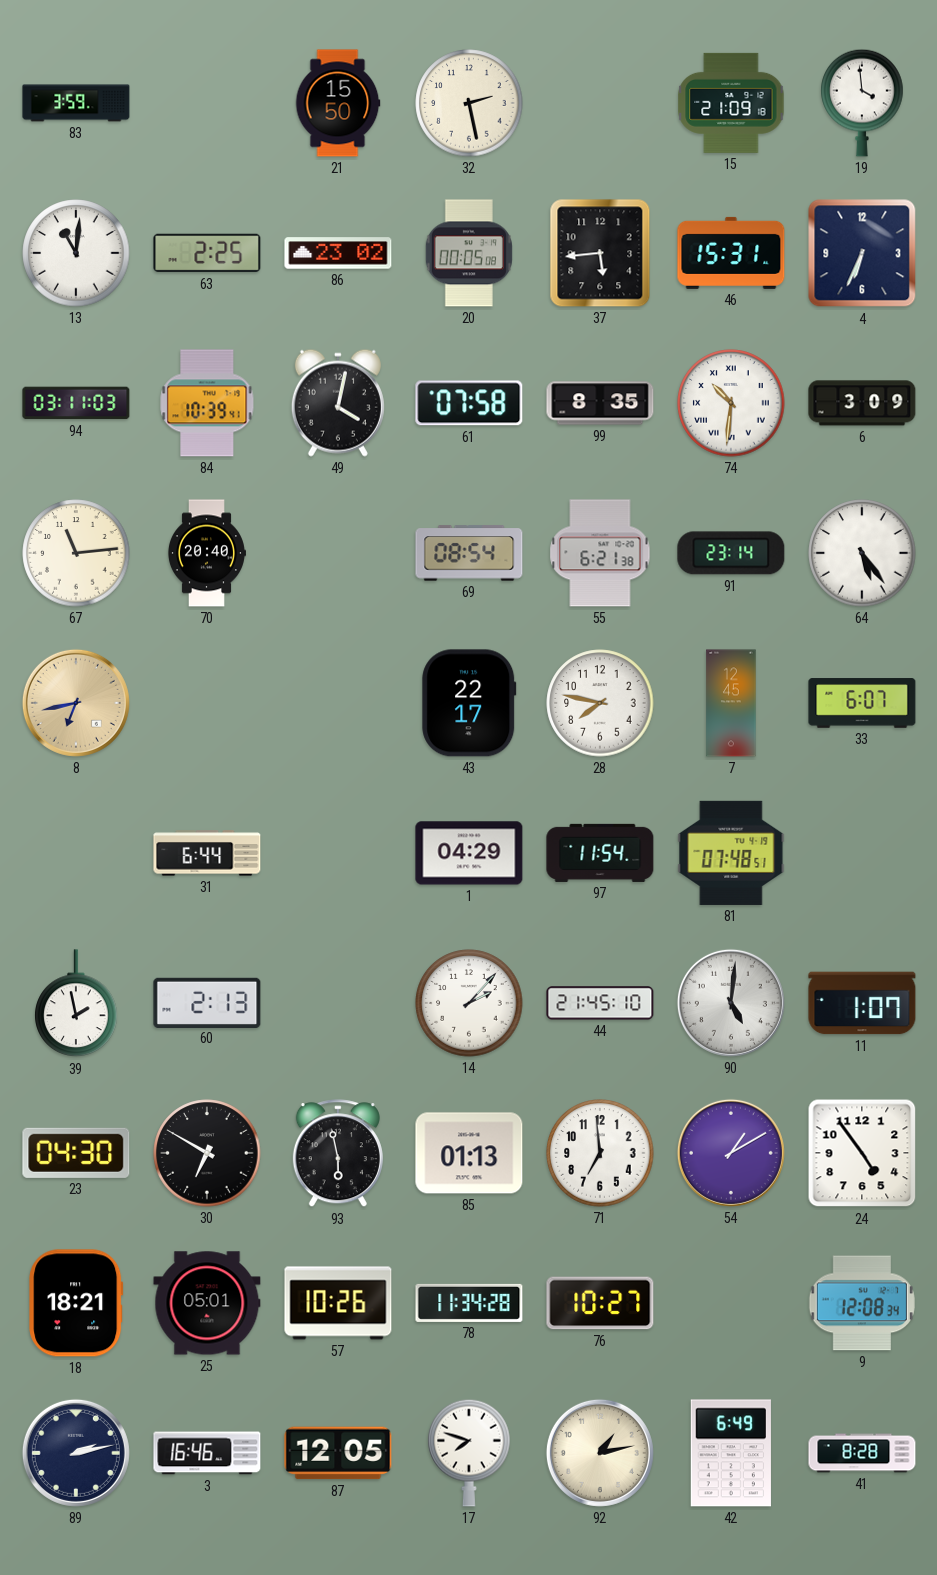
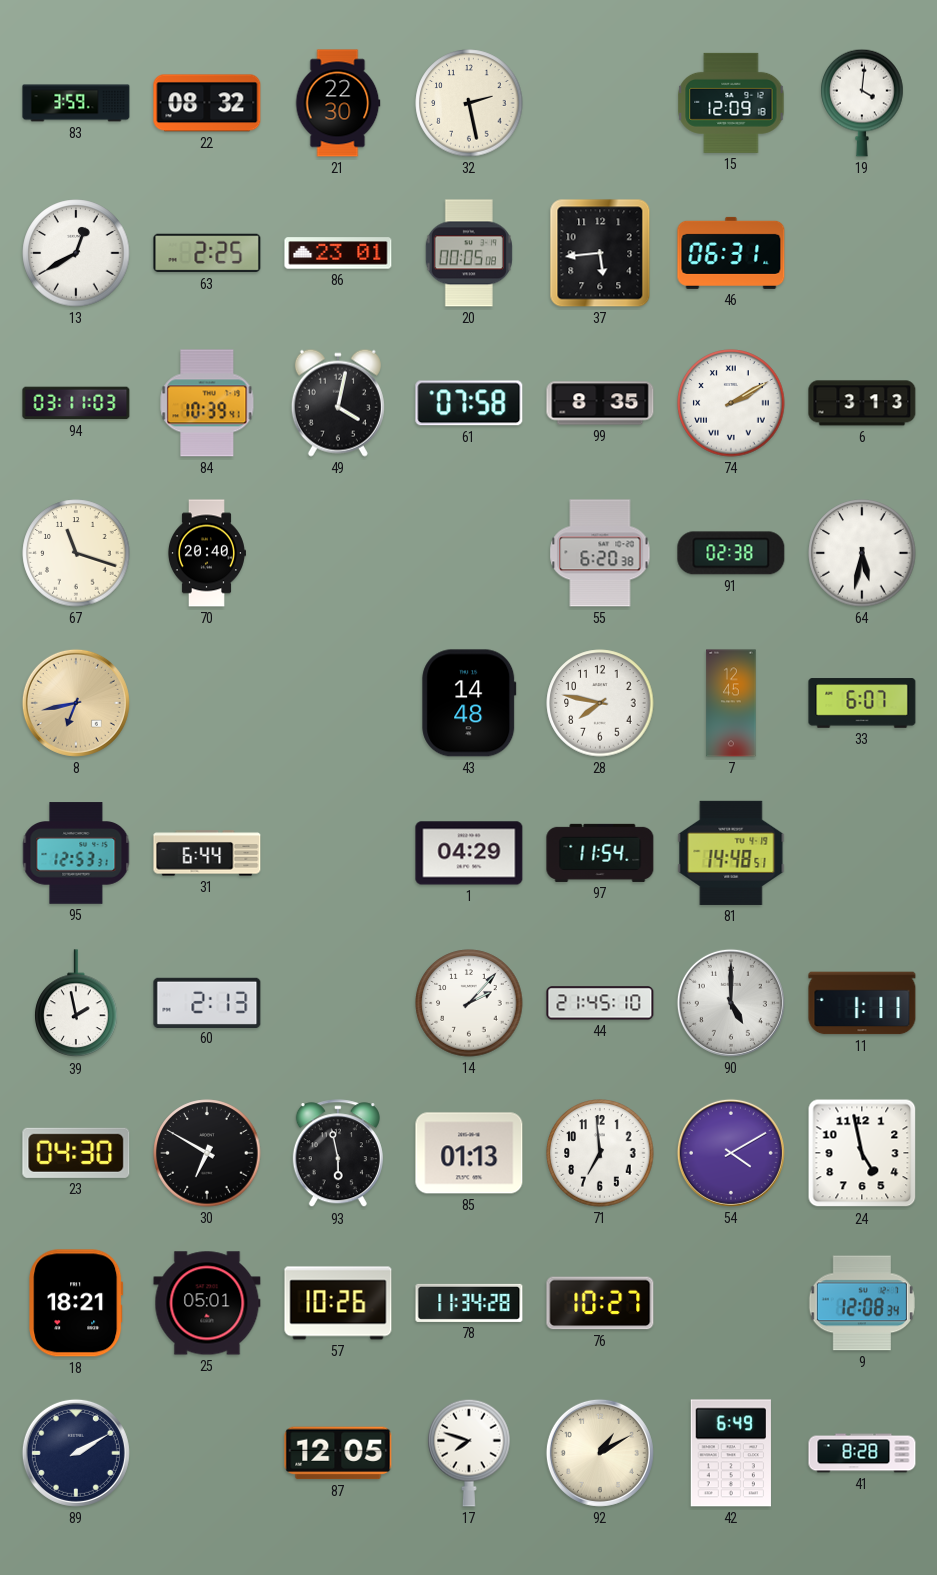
22: none -> 08:32 (207, 103)
21: 15:50 -> 22:30 (338, 103)
15: 21:09 -> 12:09 (731, 103)
19: 3:59 -> 4:01 (862, 103)
13: 11:01 -> 12:40 (76, 253)
86: 23:02 -> 23:01 (338, 253)
46: 15:31 -> 06:31 (731, 253)
4: 6:34 -> none (862, 253)
74: 10:31 -> 2:10 (731, 403)
6: 3:09 -> 3:13 (862, 403)
67: 11:14 -> 11:18 (76, 553)
69: 08:54 -> none (469, 553)
55: 6:21 -> 6:20 (600, 553)
91: 23:14 -> 02:38 (731, 553)
64: 5:24 -> 5:32 (862, 553)
43: 22:17 -> 14:48 (469, 703)
95: none -> 12:53 (76, 853)
81: 07:48 -> 14:48 (731, 853)
90: 5:01 -> 5:00 (731, 1003)
11: 1:07 -> 1:11 (862, 1003)
54: 1:10 -> 4:10 (731, 1153)
24: 4:54 -> 4:58 (862, 1153)
89: 2:13 -> 2:10 (76, 1453)
3: 16:46 -> none (207, 1453)
92: 1:13 -> 1:10 (600, 1453)
